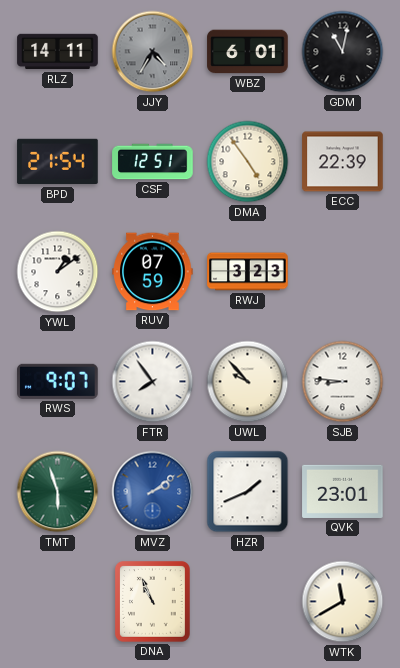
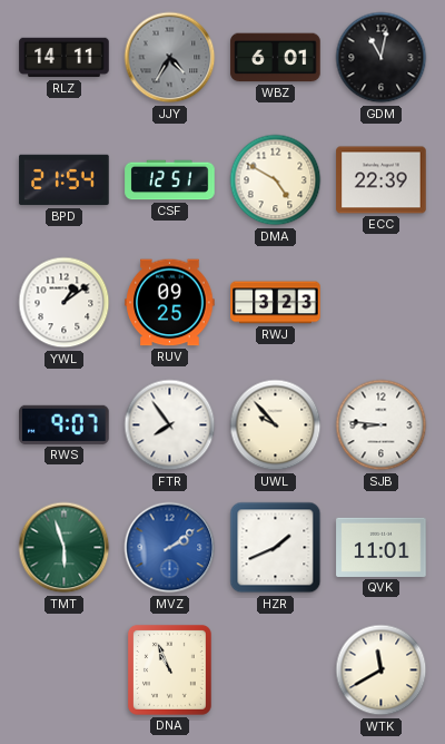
DMA: 4:54 -> 4:50 (276, 180)
RUV: 07:59 -> 09:25 (170, 303)
QVK: 23:01 -> 11:01 (382, 547)
